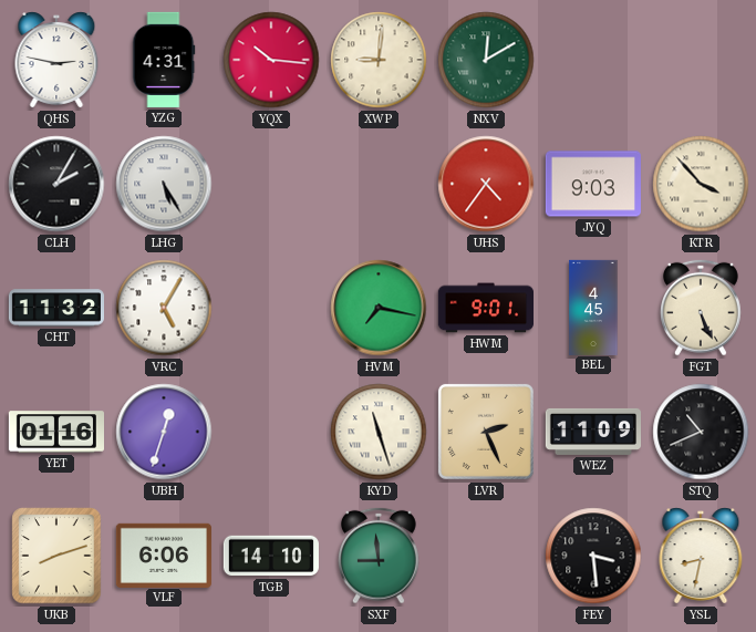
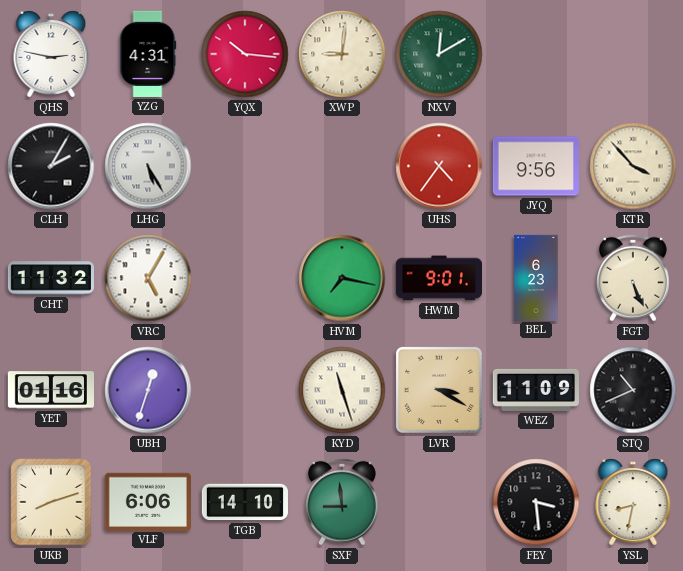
JYQ: 9:03 -> 9:56 (536, 166)
BEL: 4:45 -> 6:23 (536, 277)
LVR: 2:26 -> 3:20 (439, 390)
